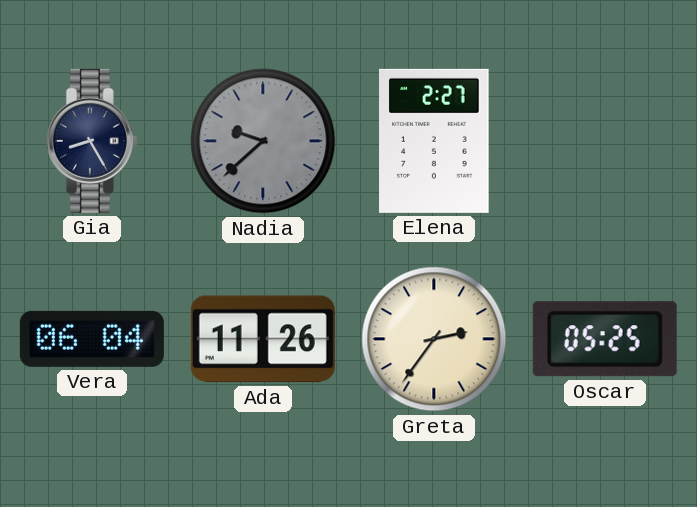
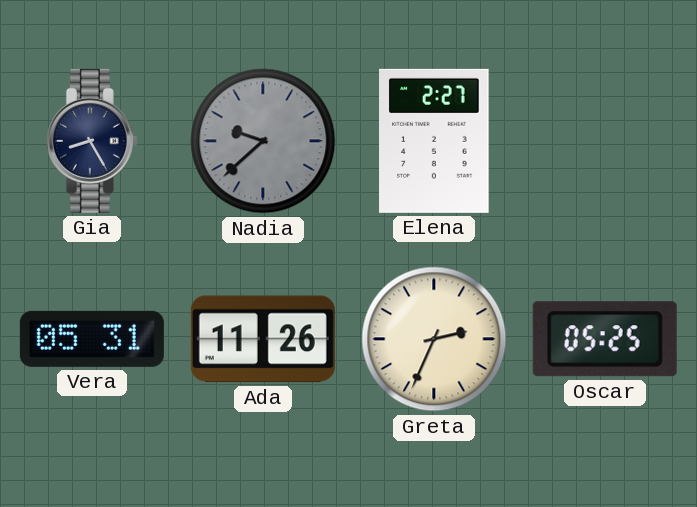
Vera: 06:04 -> 05:31 (92, 339)
Greta: 2:36 -> 2:34 (434, 339)
